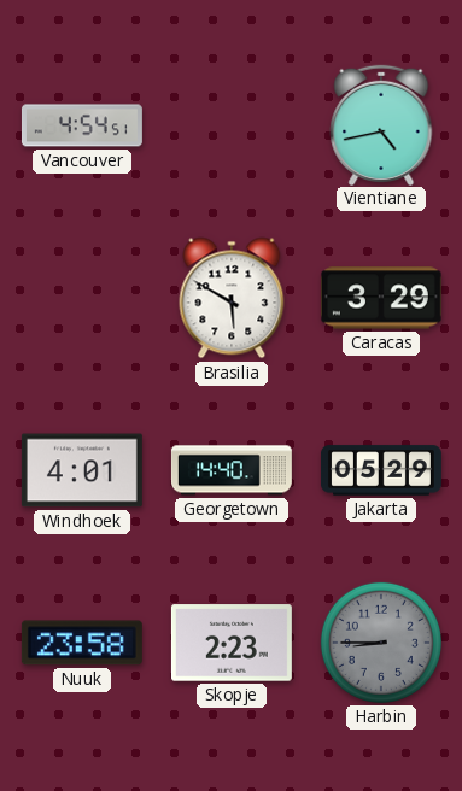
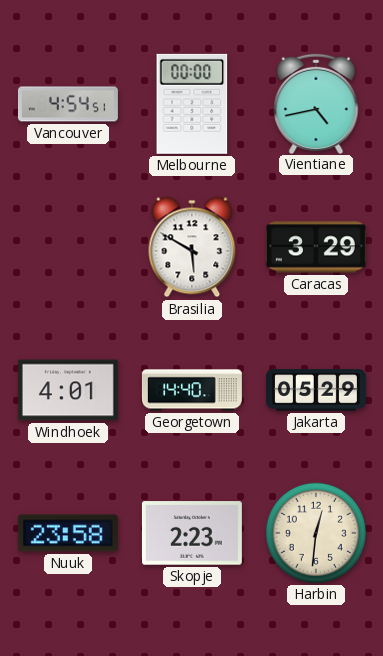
Melbourne: none -> 00:00 (192, 104)
Harbin: 8:45 -> 12:31 (316, 533)
Harbin dial: grey -> cream (316, 533)
